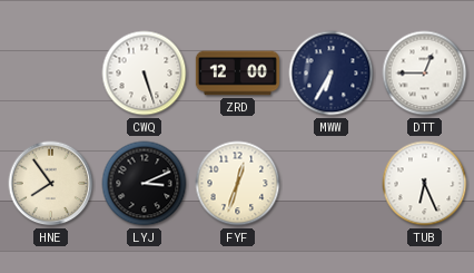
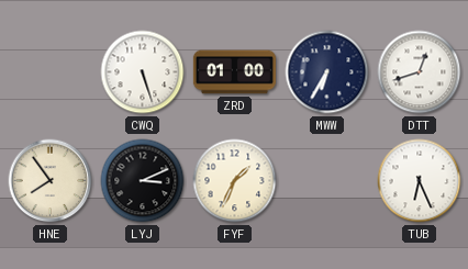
ZRD: 12:00 -> 01:00 (234, 72)
DTT: 12:45 -> 12:42 (420, 72)
FYF: 12:33 -> 1:34 (235, 181)
